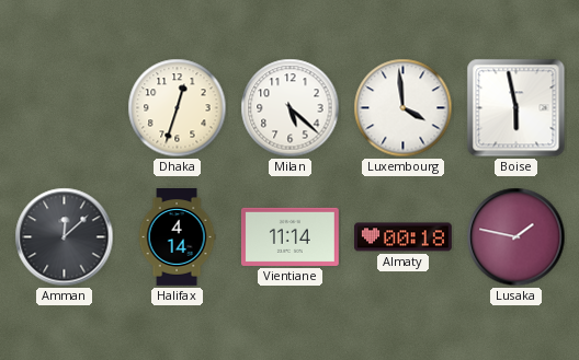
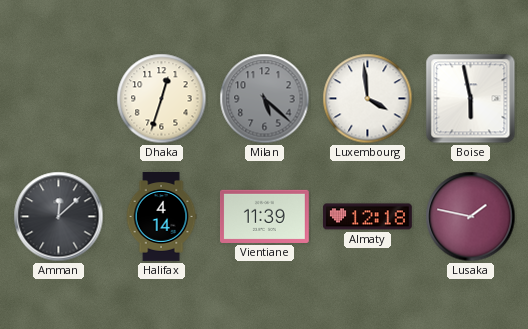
Milan dial: white -> grey (265, 99)
Vientiane: 11:14 -> 11:39 (265, 216)
Almaty: 00:18 -> 12:18 (368, 217)
